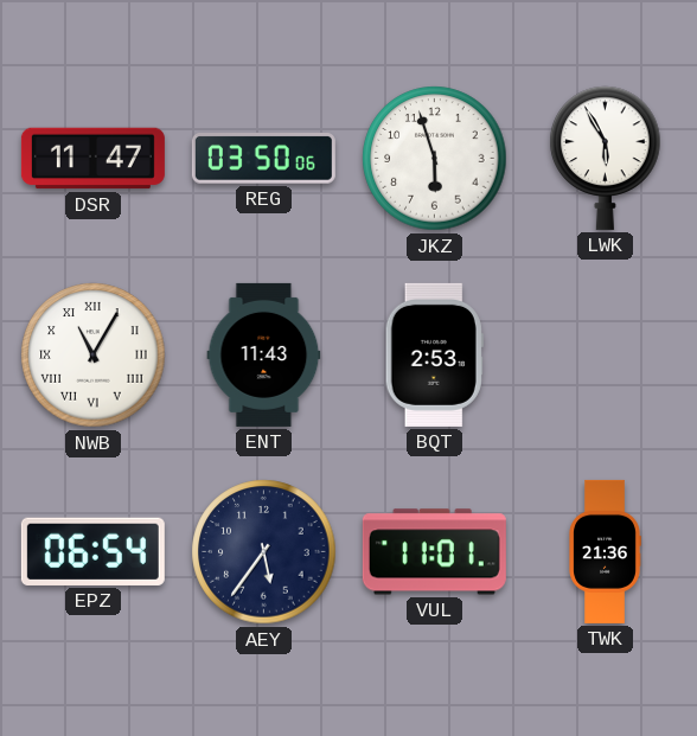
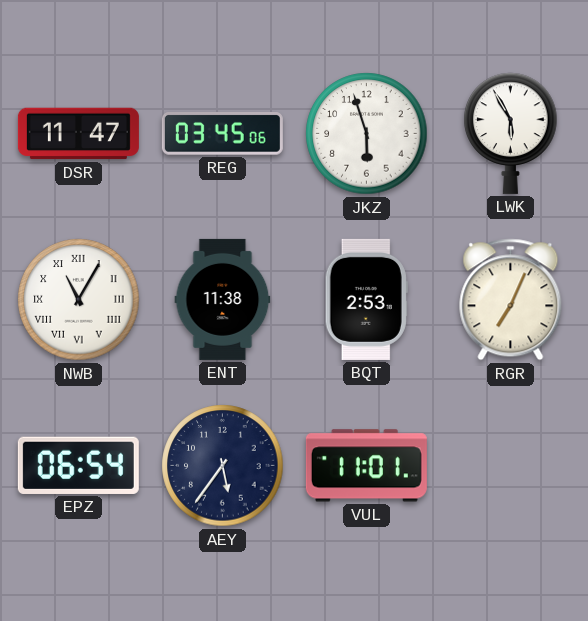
REG: 03:50 -> 03:45 (222, 134)
ENT: 11:43 -> 11:38 (223, 299)
RGR: none -> 7:04 (511, 300)
TWK: 21:36 -> none (605, 551)
